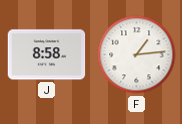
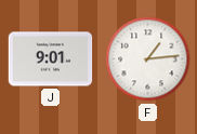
J: 8:58 -> 9:01 (51, 59)
